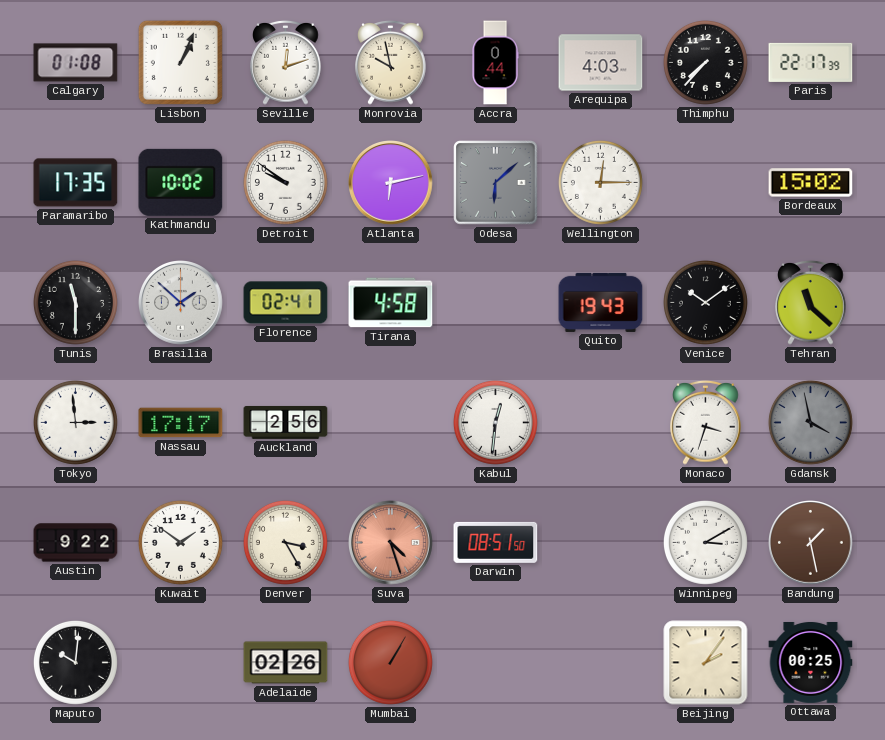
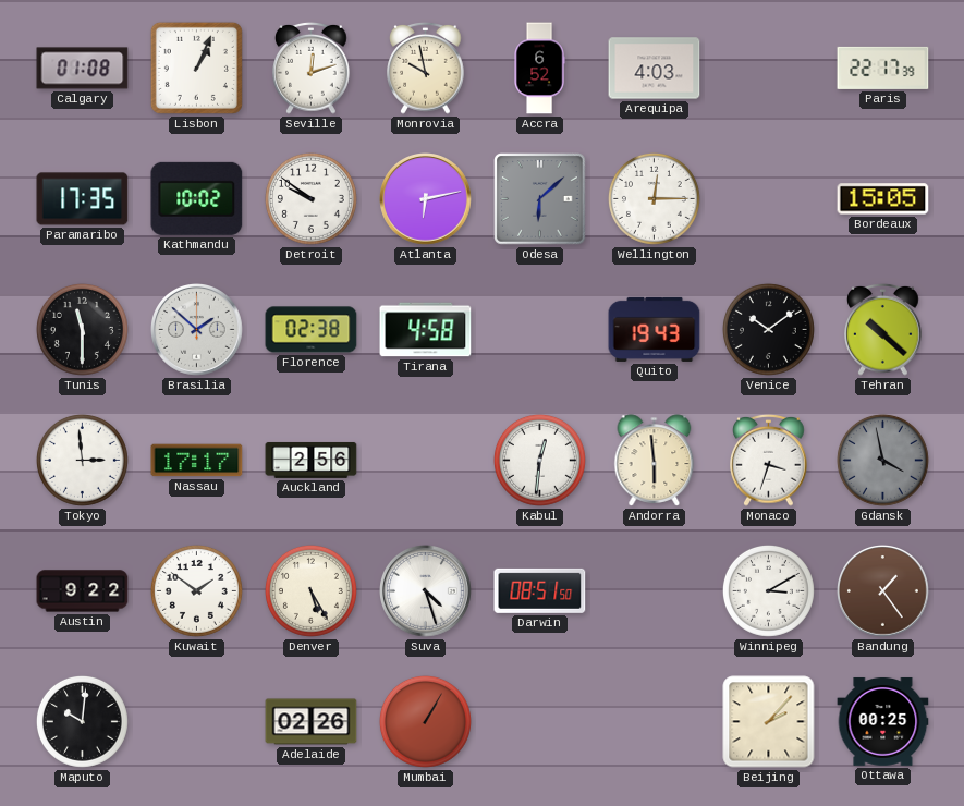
Accra: 0:44 -> 6:52 (539, 69)
Thimphu: 7:37 -> none (705, 62)
Bordeaux: 15:02 -> 15:05 (883, 199)
Florence: 02:41 -> 02:38 (312, 330)
Tehran: 11:22 -> 10:22 (883, 329)
Andorra: none -> 5:59 (655, 461)
Denver: 3:25 -> 5:25 (310, 590)
Suva dial: salmon -> white (426, 591)
Bandung: 1:28 -> 1:24 (883, 591)
Beijing: 2:06 -> 2:07 (769, 722)
